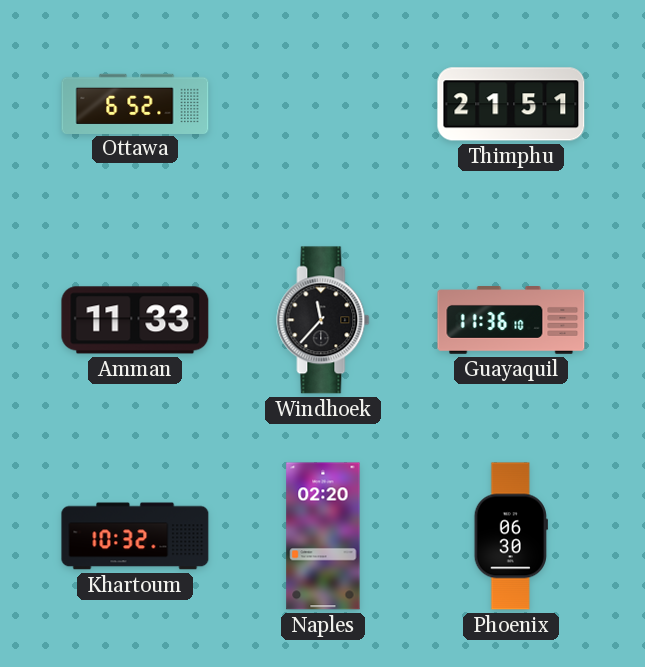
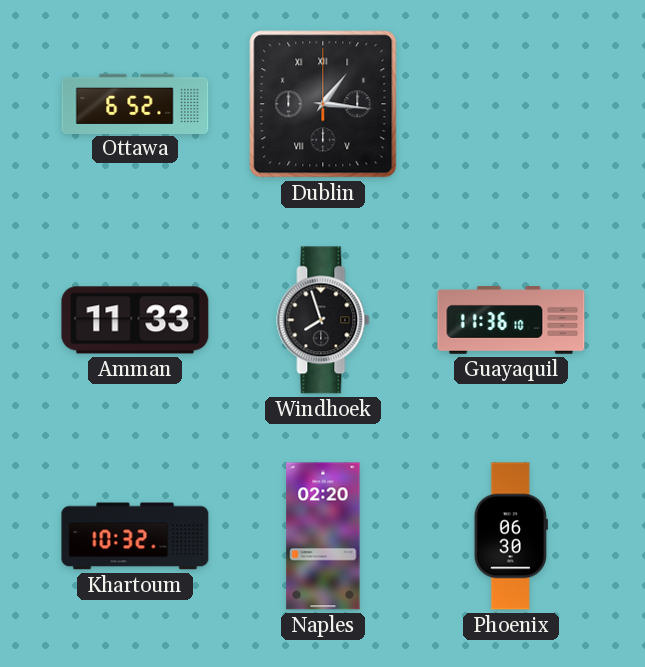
Dublin: none -> 1:16 (323, 104)
Thimphu: 21:51 -> none (511, 104)
Windhoek: 11:37 -> 7:57 (323, 320)
